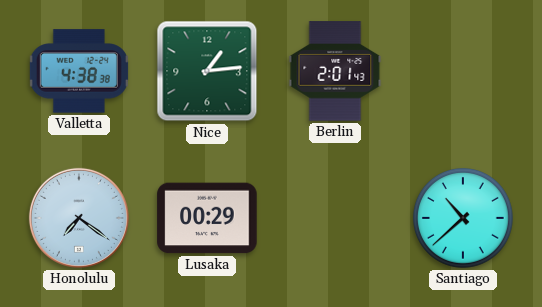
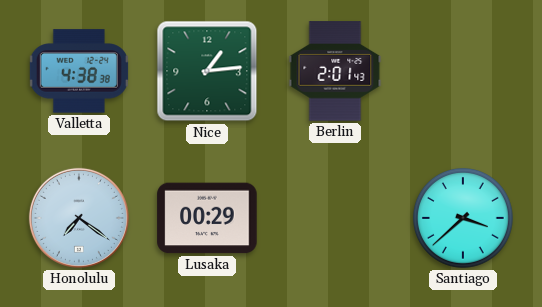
Santiago: 10:38 -> 3:38 (464, 219)
